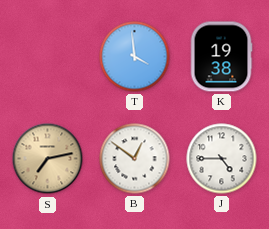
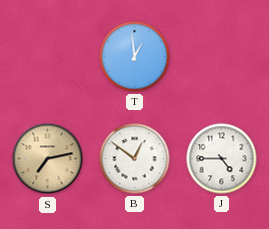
T: 3:59 -> 12:59 (135, 57)
K: 19:38 -> none (221, 57)
